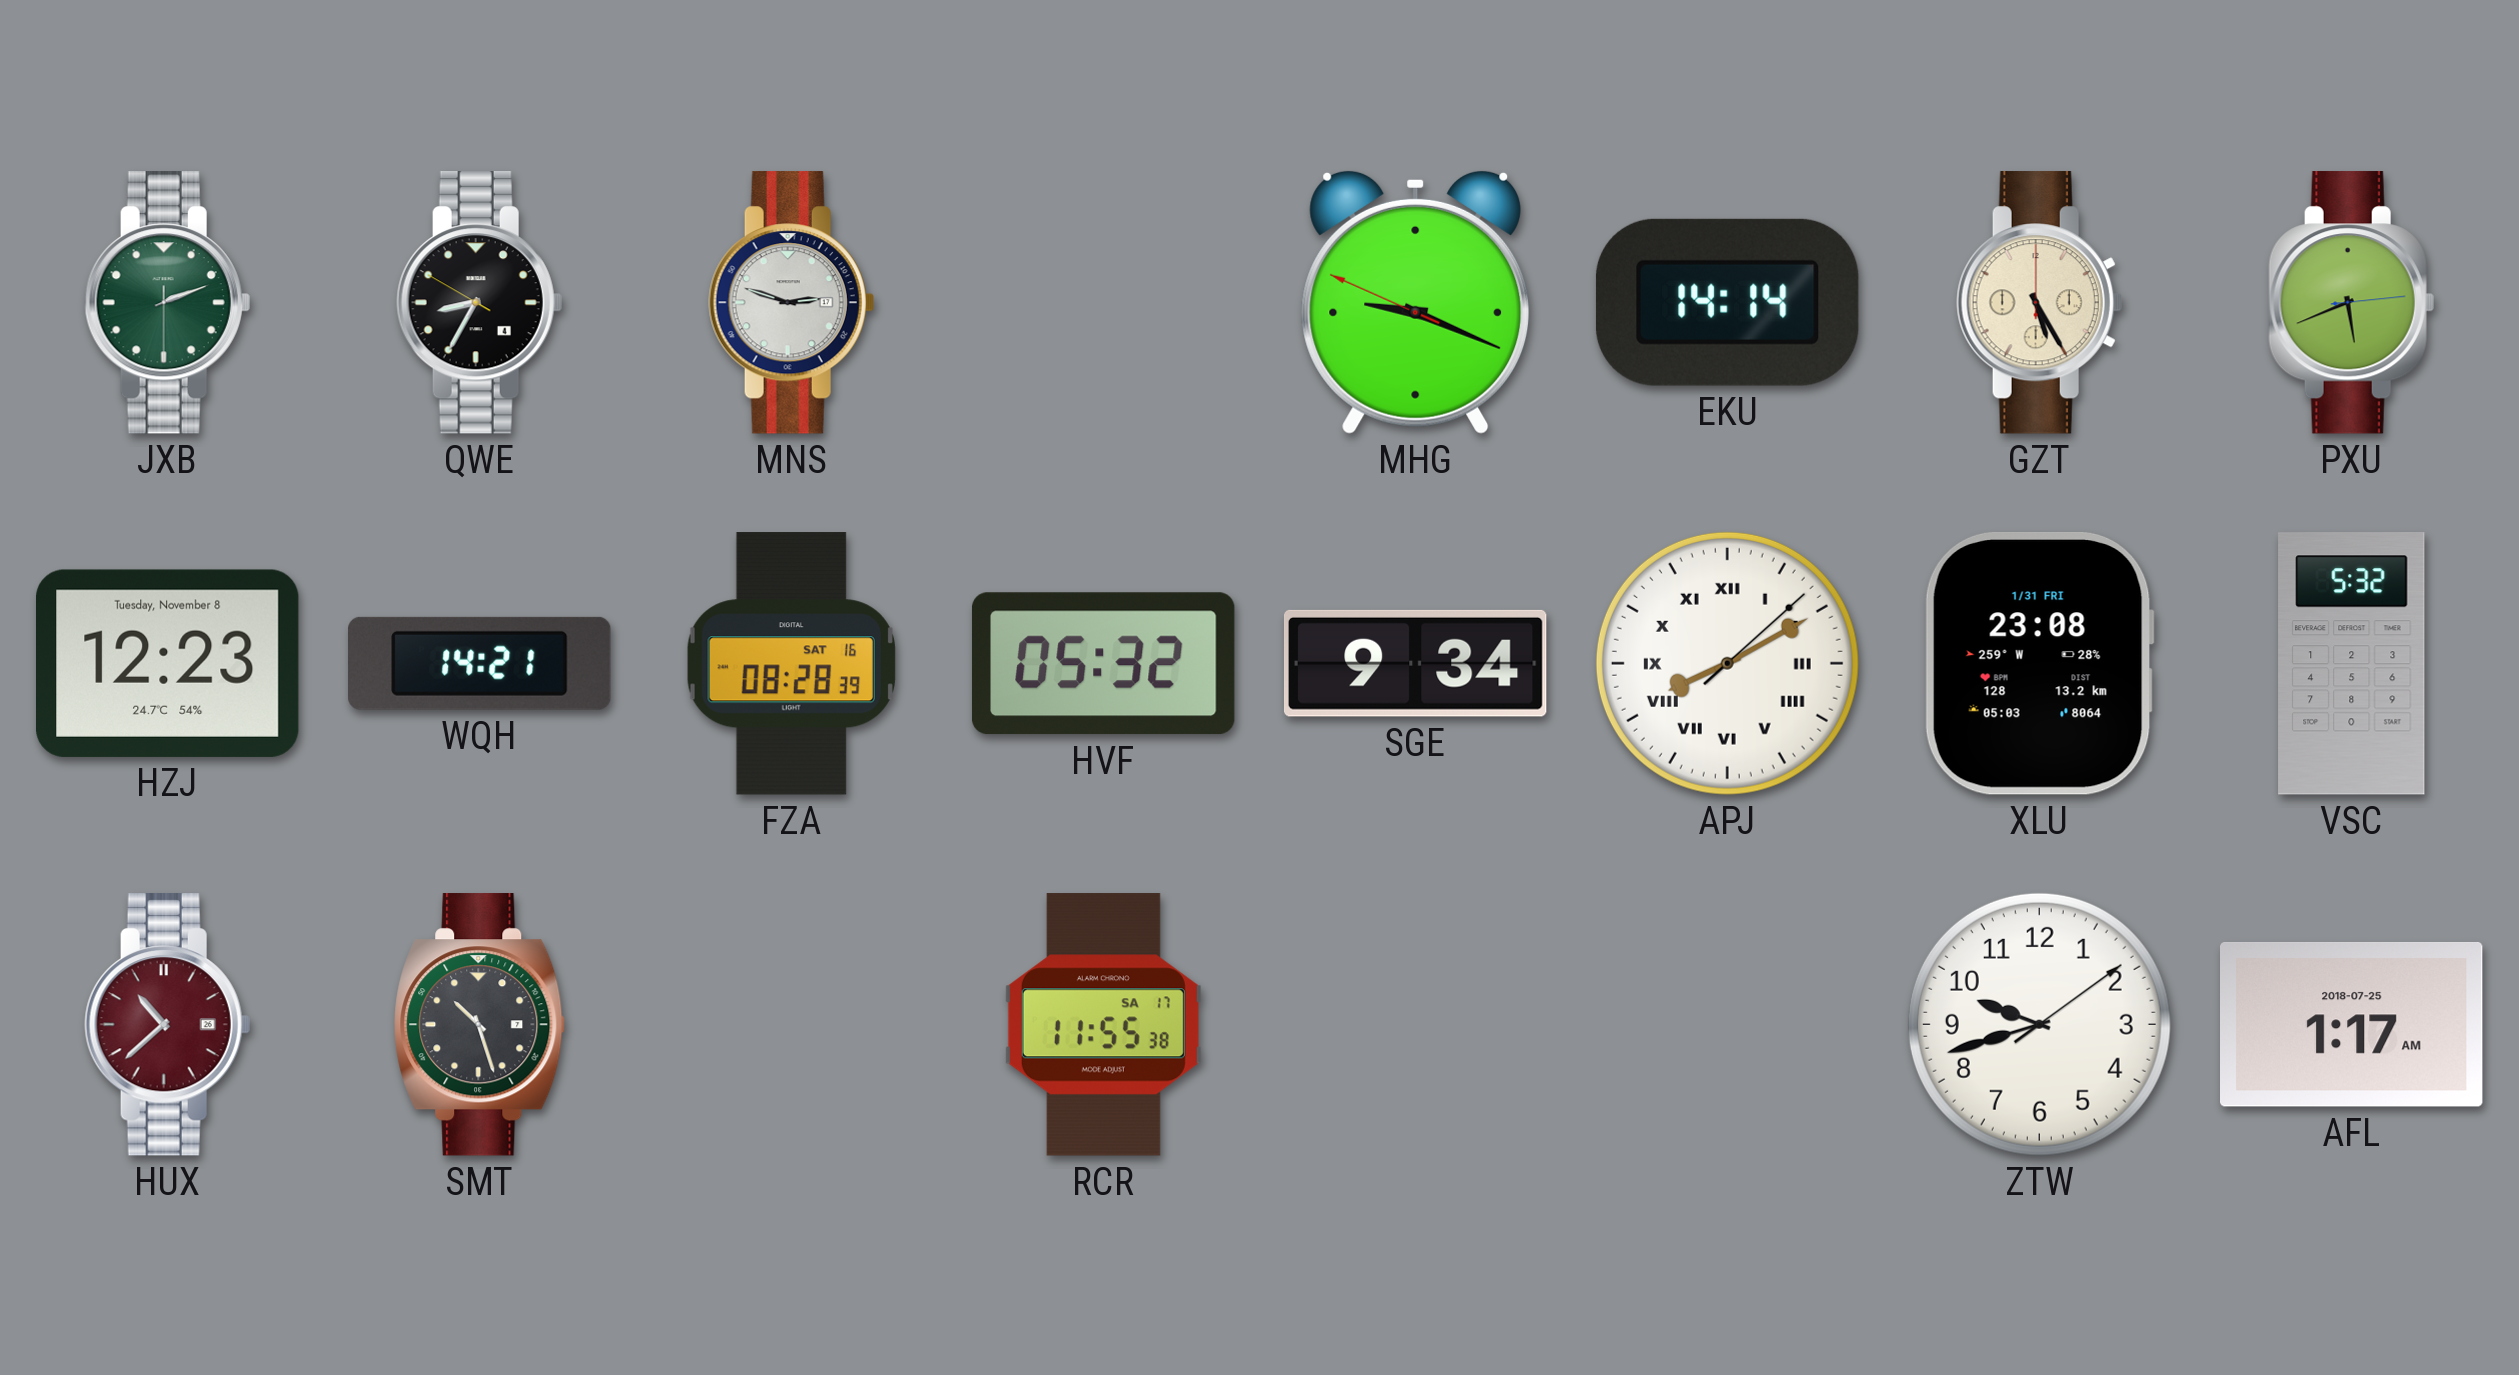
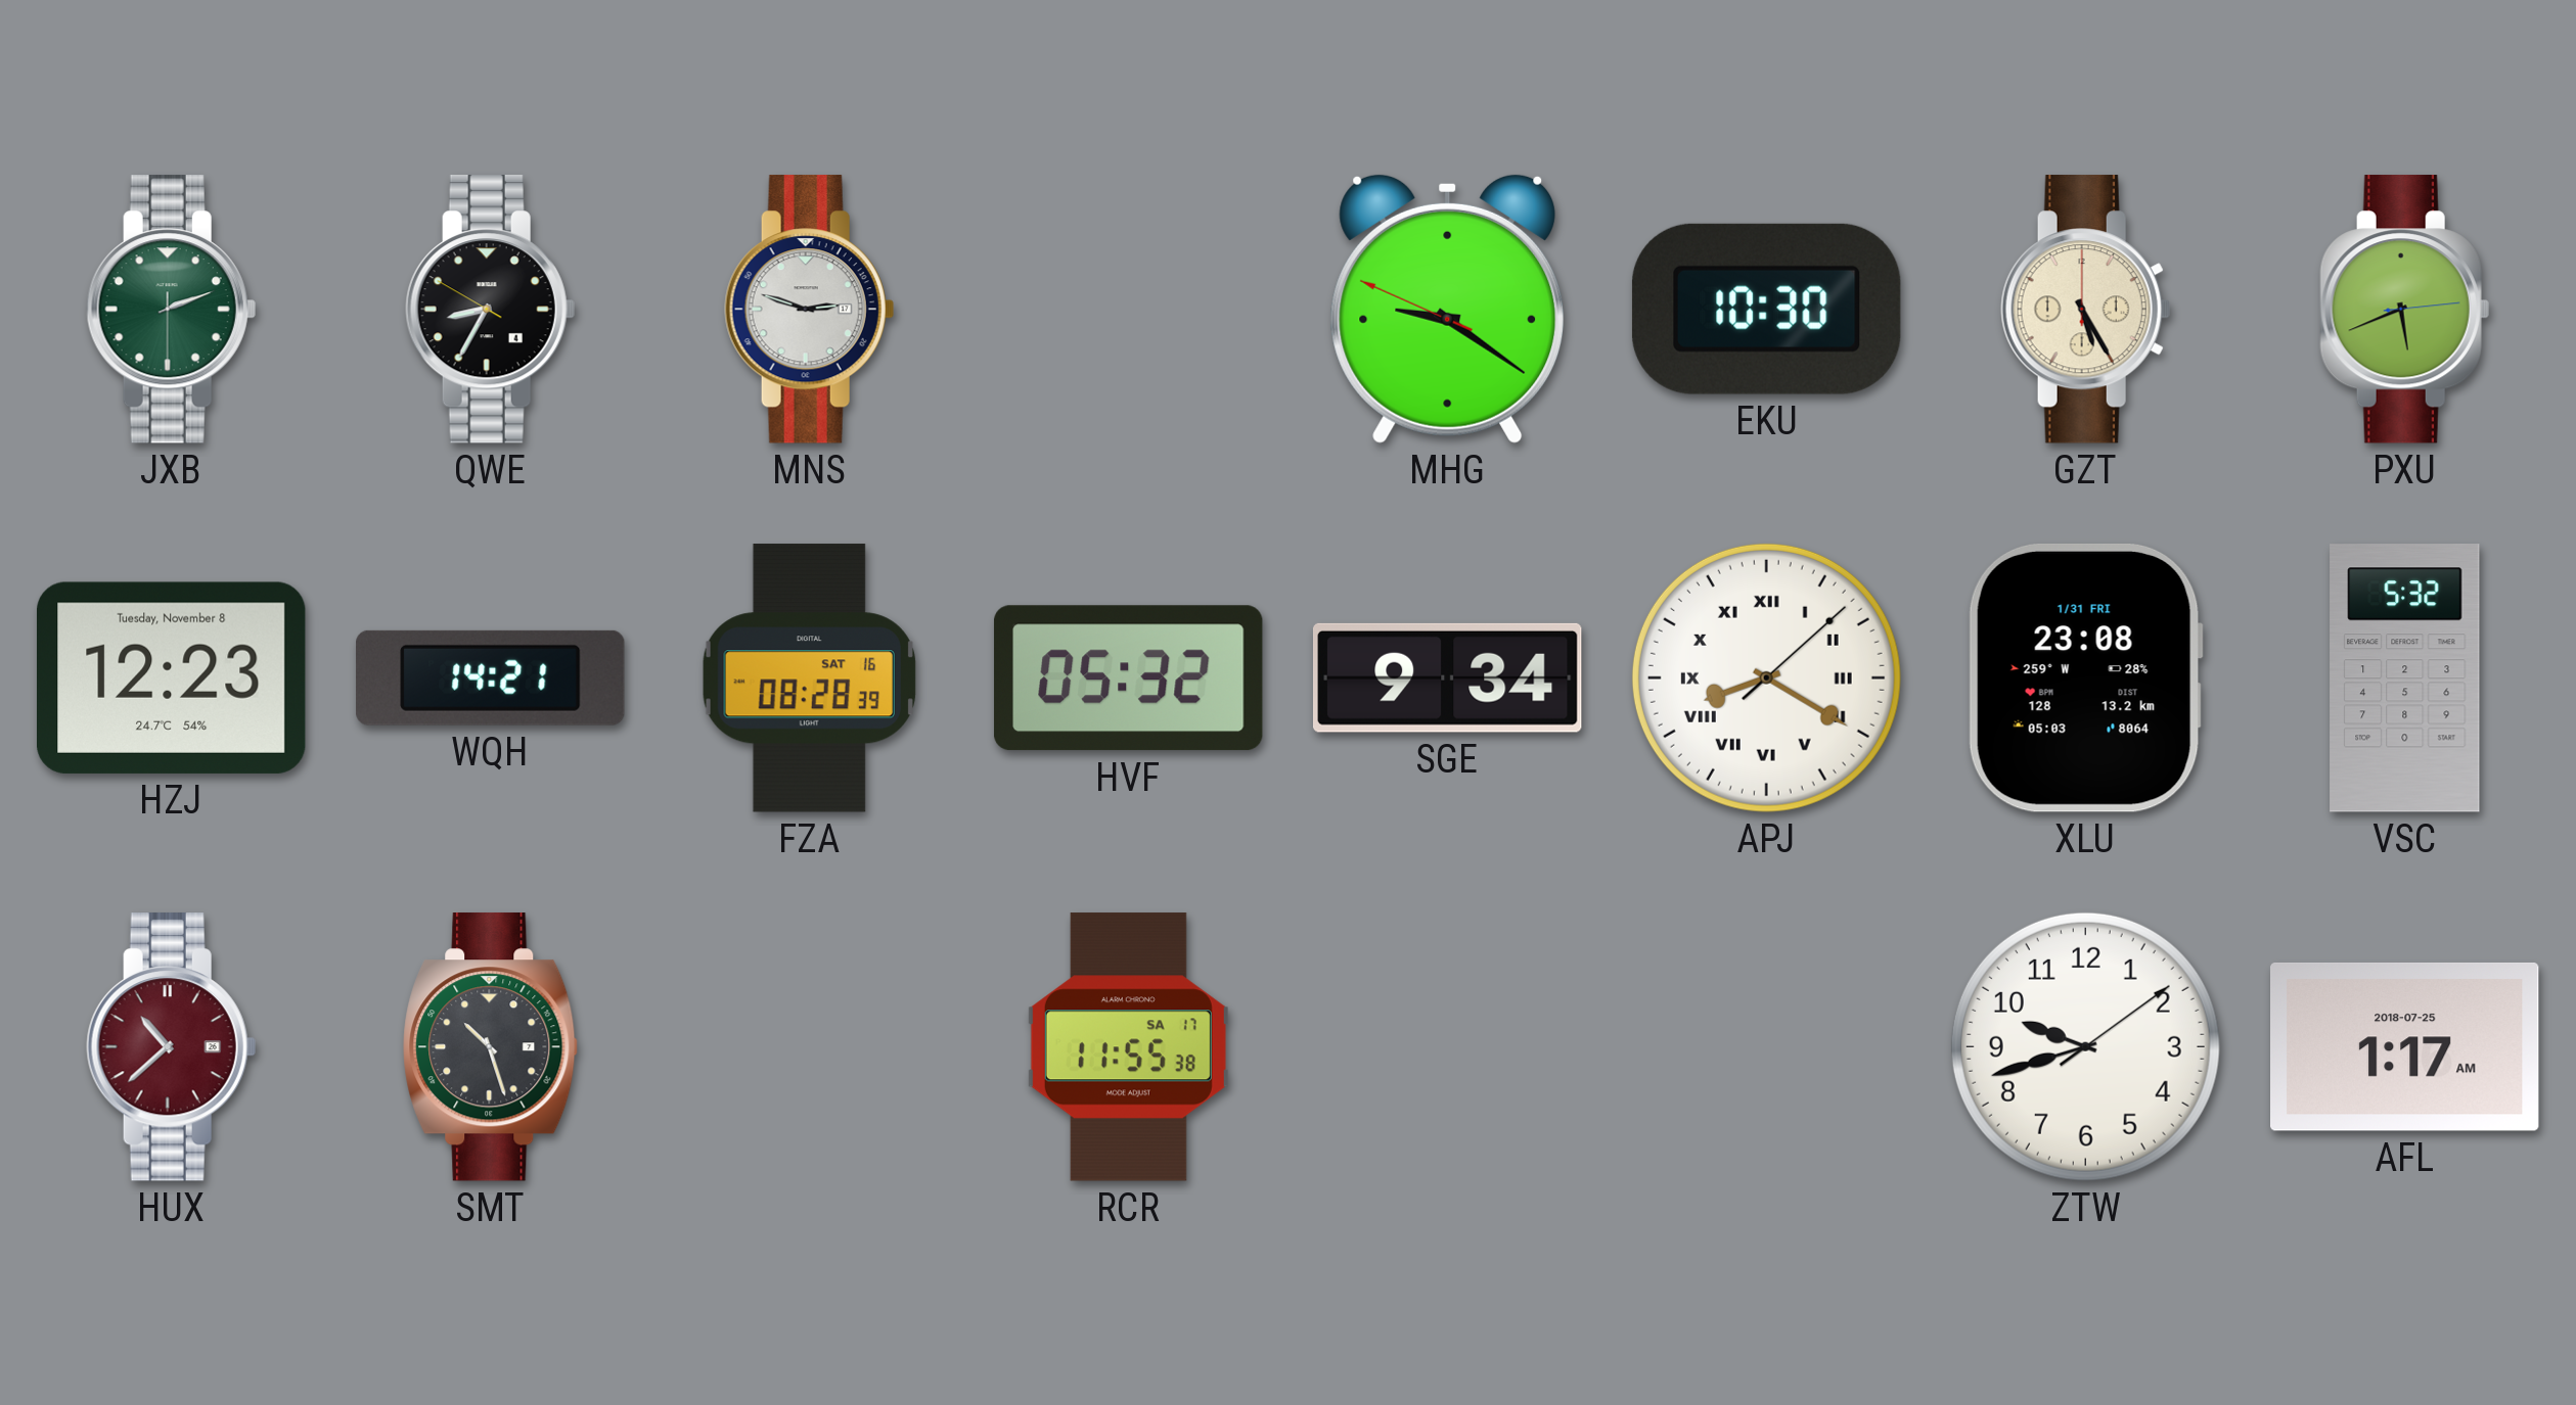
MHG: 9:18 -> 9:20 (1448, 309)
EKU: 14:14 -> 10:30 (1766, 309)
APJ: 8:10 -> 8:20 (1766, 677)
